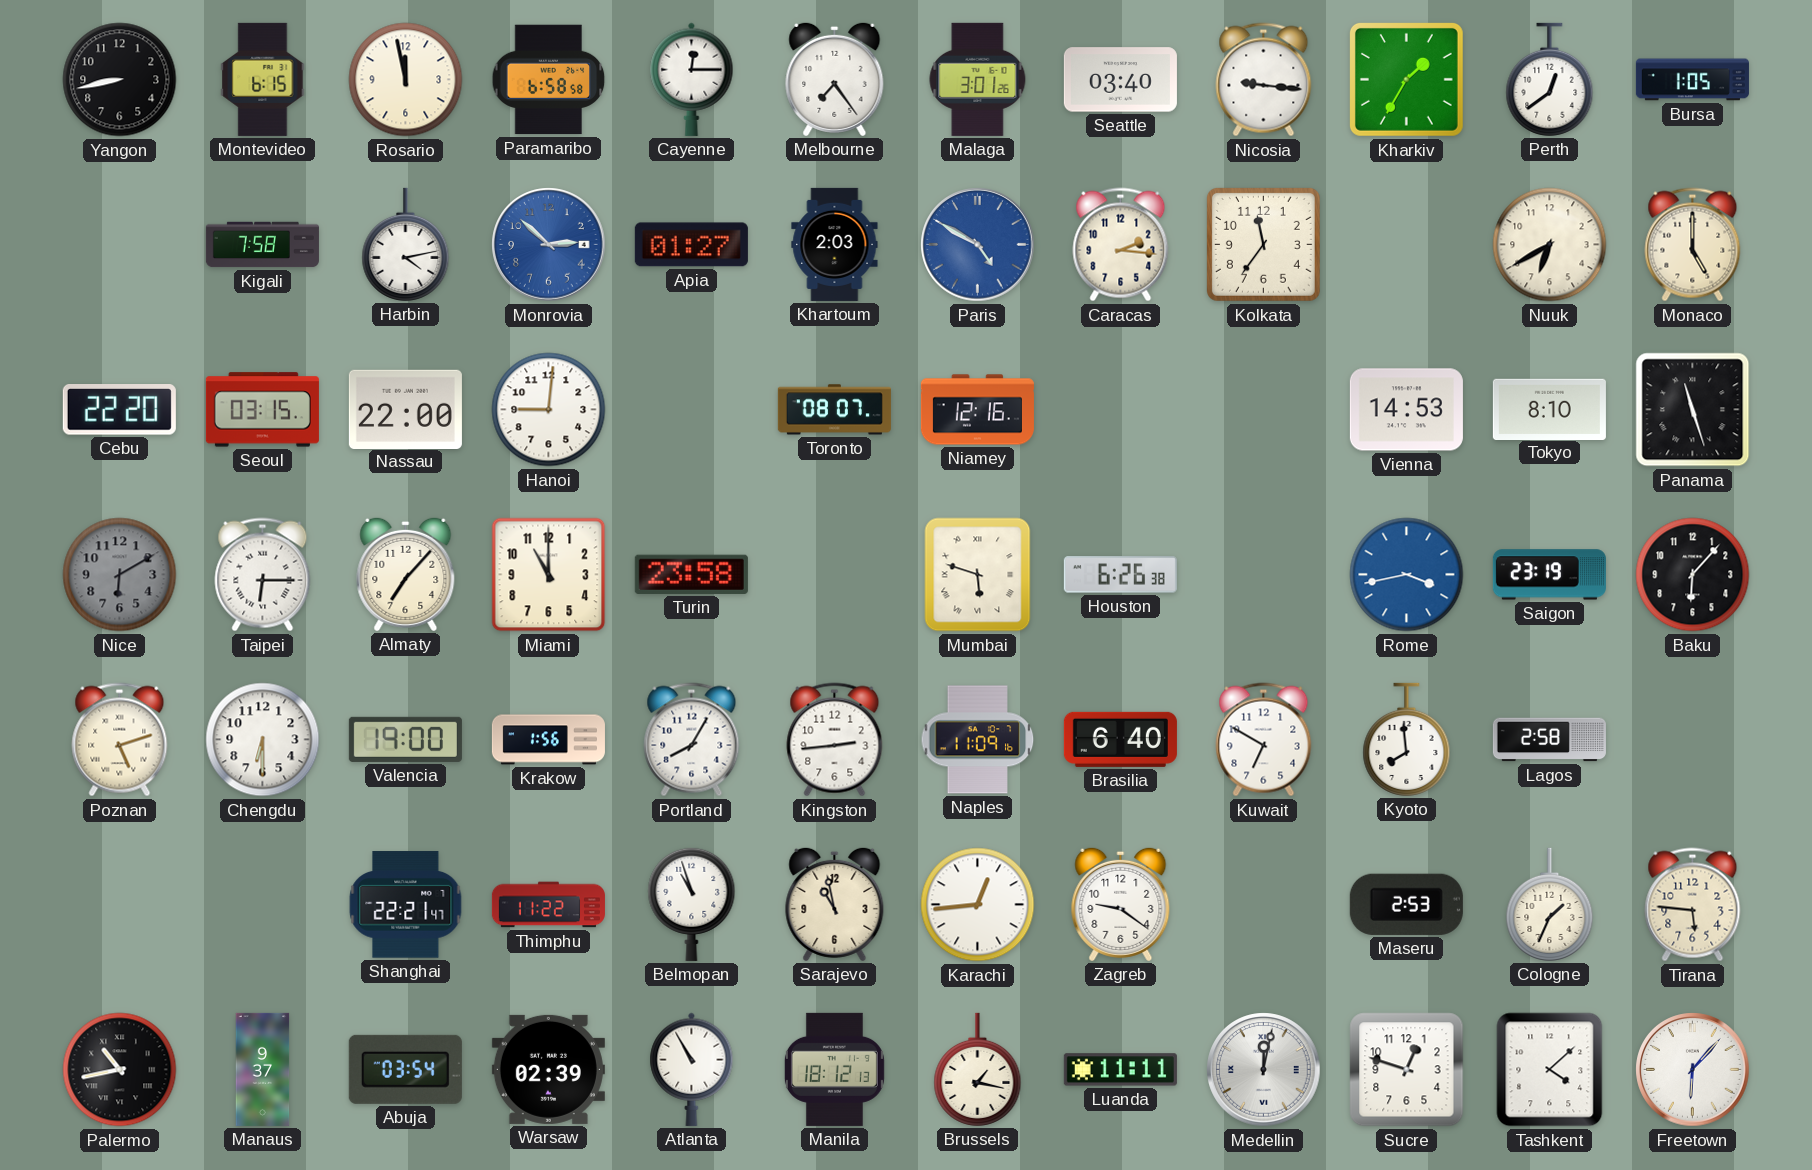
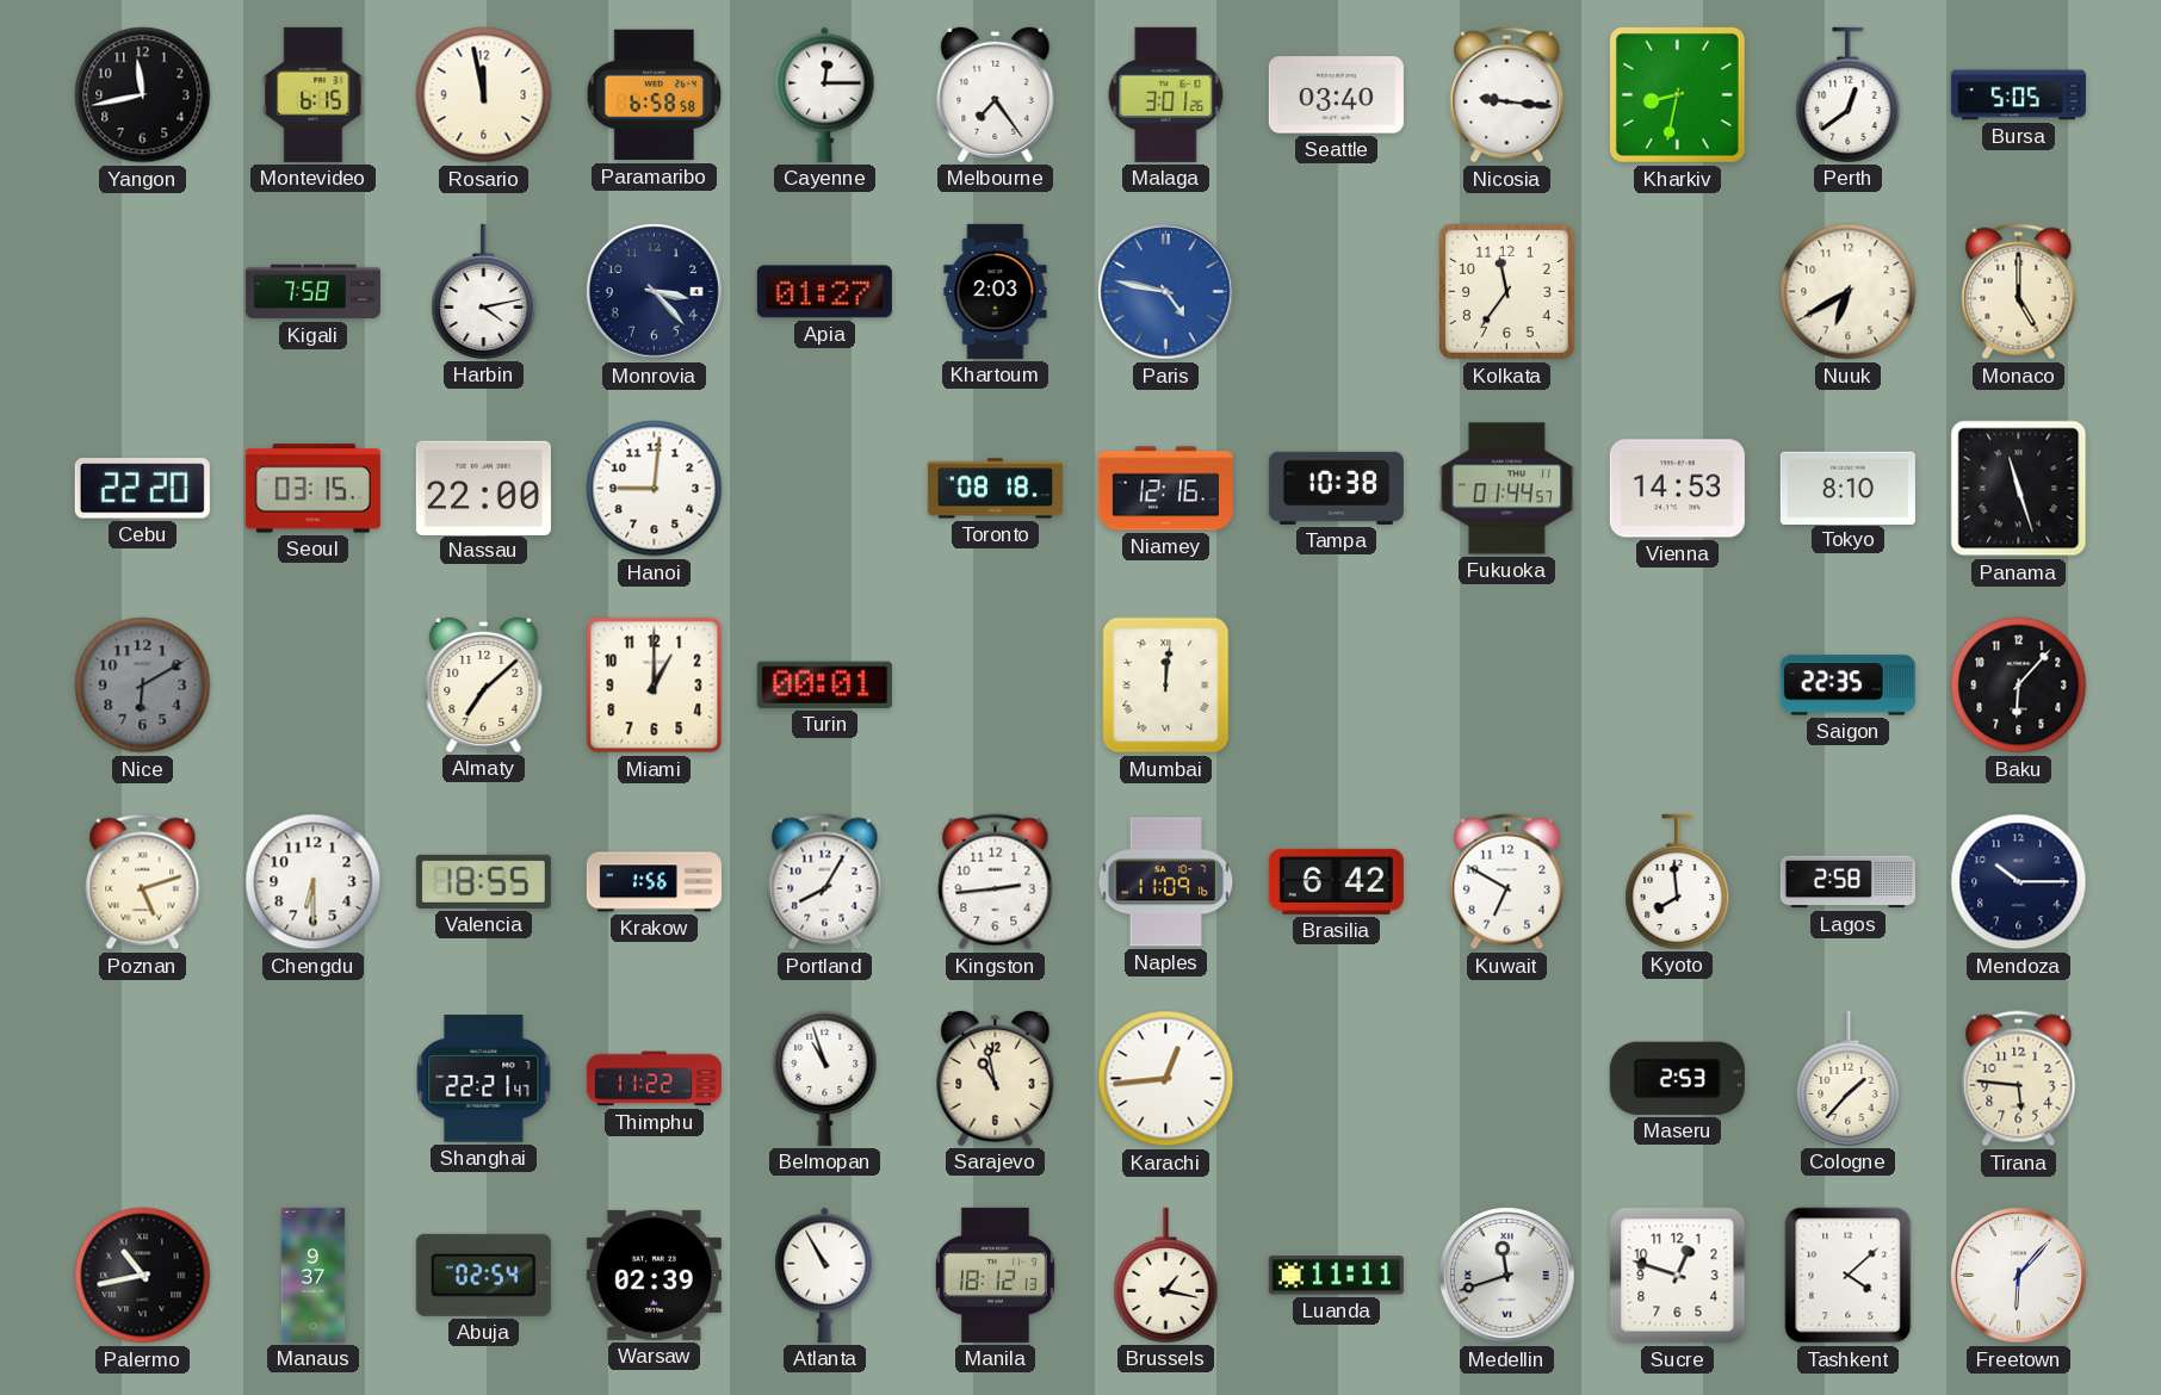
Yangon: 8:43 -> 11:43 (143, 95)
Kharkiv: 1:35 -> 8:32 (1677, 94)
Bursa: 1:05 -> 5:05 (2018, 95)
Monrovia: 2:52 -> 3:23 (655, 292)
Monrovia dial: blue -> navy (655, 292)
Paris: 4:50 -> 4:47 (1166, 292)
Caracas: 2:16 -> none (1121, 245)
Toronto: 08:07 -> 08:18 (995, 489)
Tampa: none -> 10:38 (1336, 488)
Fukuoka: none -> 01:44 (1506, 489)
Taipei: 6:15 -> none (263, 575)
Almaty: 7:07 -> 7:08 (484, 684)
Miami: 11:00 -> 1:00 (655, 686)
Turin: 23:58 -> 00:01 (824, 684)
Mumbai: 5:48 -> 12:01 (1166, 686)
Houston: 6:26 -> none (1120, 575)
Rome: 3:43 -> none (1407, 575)
Saigon: 23:19 -> 22:35 (1847, 686)
Valencia: 19:00 -> 18:55 (483, 881)
Brasilia: 6:40 -> 6:42 (1336, 881)
Mendoza: none -> 10:15 (2019, 882)
Zagreb: 9:21 -> none (1121, 904)
Cologne: 1:34 -> 1:37 (1849, 1078)
Abuja: 03:54 -> 02:54 (483, 1275)
Medellin: 12:02 -> 11:42 (1507, 1276)
